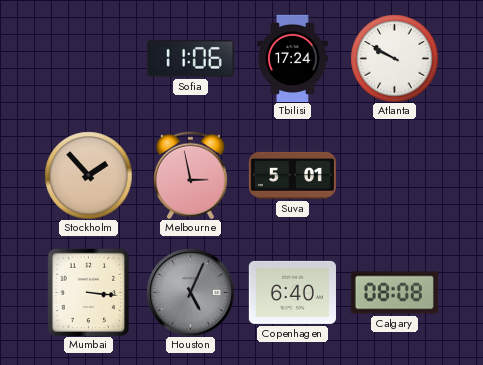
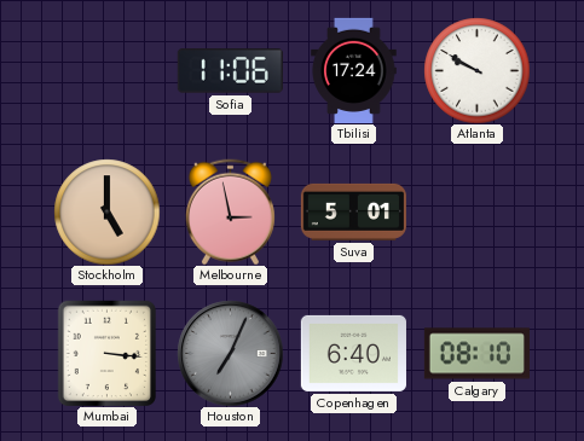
Stockholm: 1:53 -> 5:00 (106, 211)
Houston: 5:04 -> 7:04 (230, 353)
Calgary: 08:08 -> 08:10 (476, 354)
